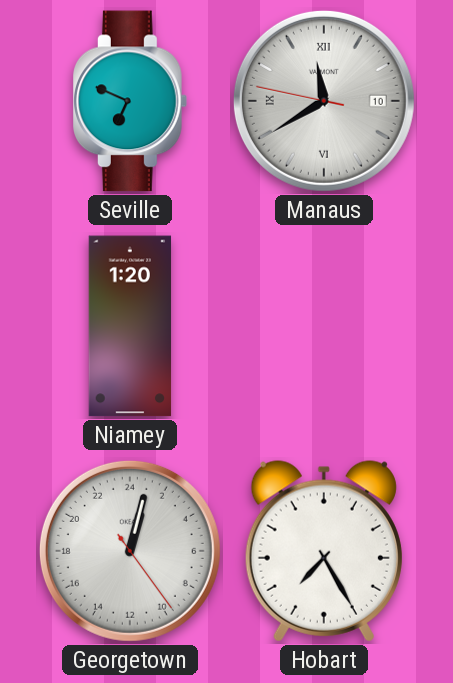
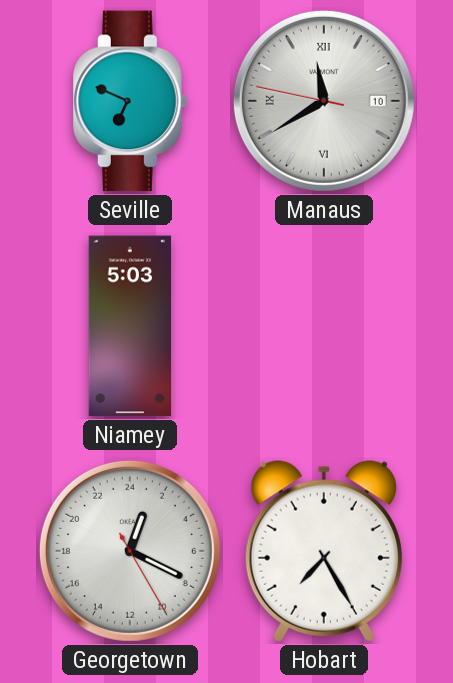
Niamey: 1:20 -> 5:03 (130, 326)
Georgetown: 1:02 -> 1:19 (130, 551)
